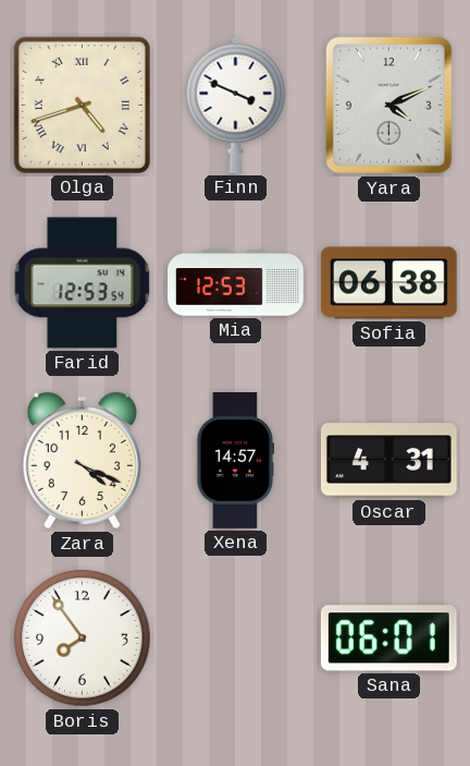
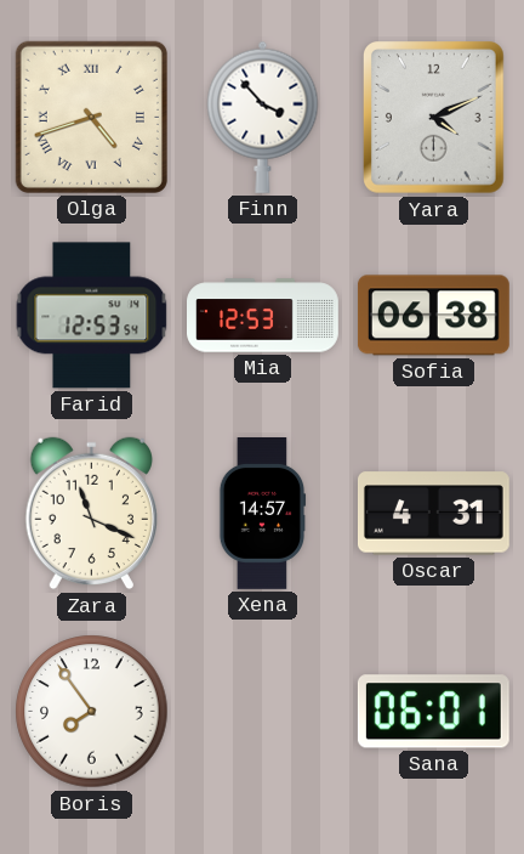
Finn: 3:49 -> 3:53 (263, 117)
Zara: 4:19 -> 11:19 (91, 514)
